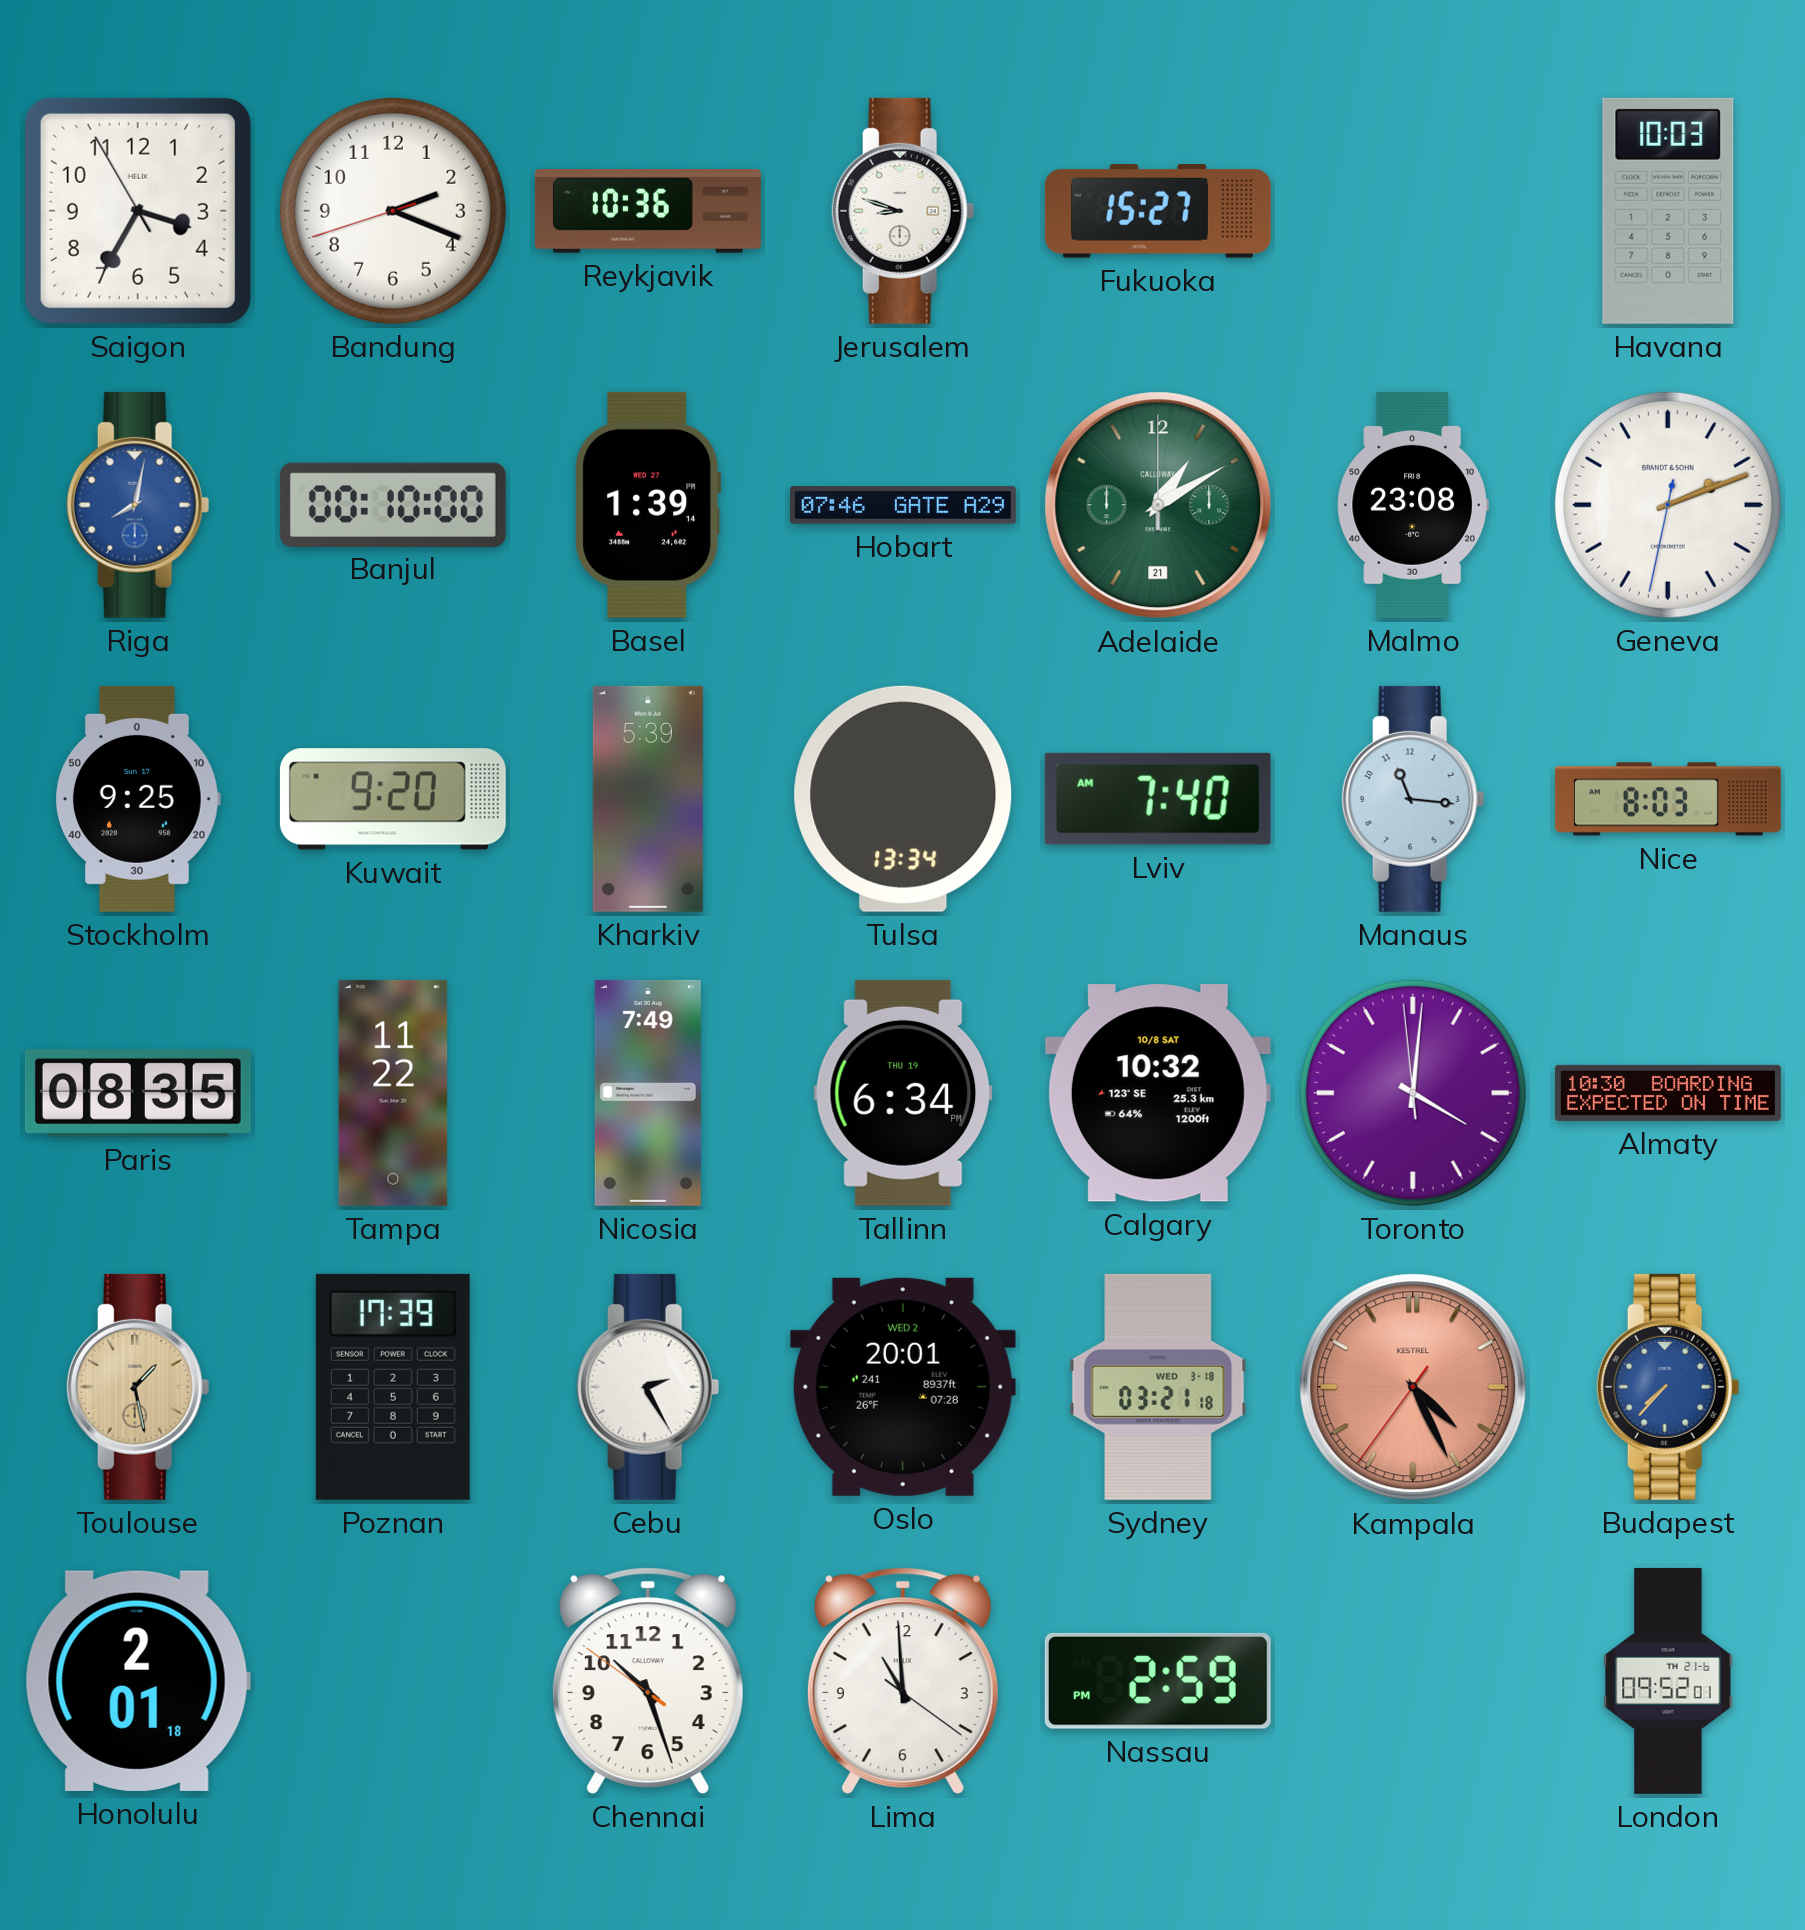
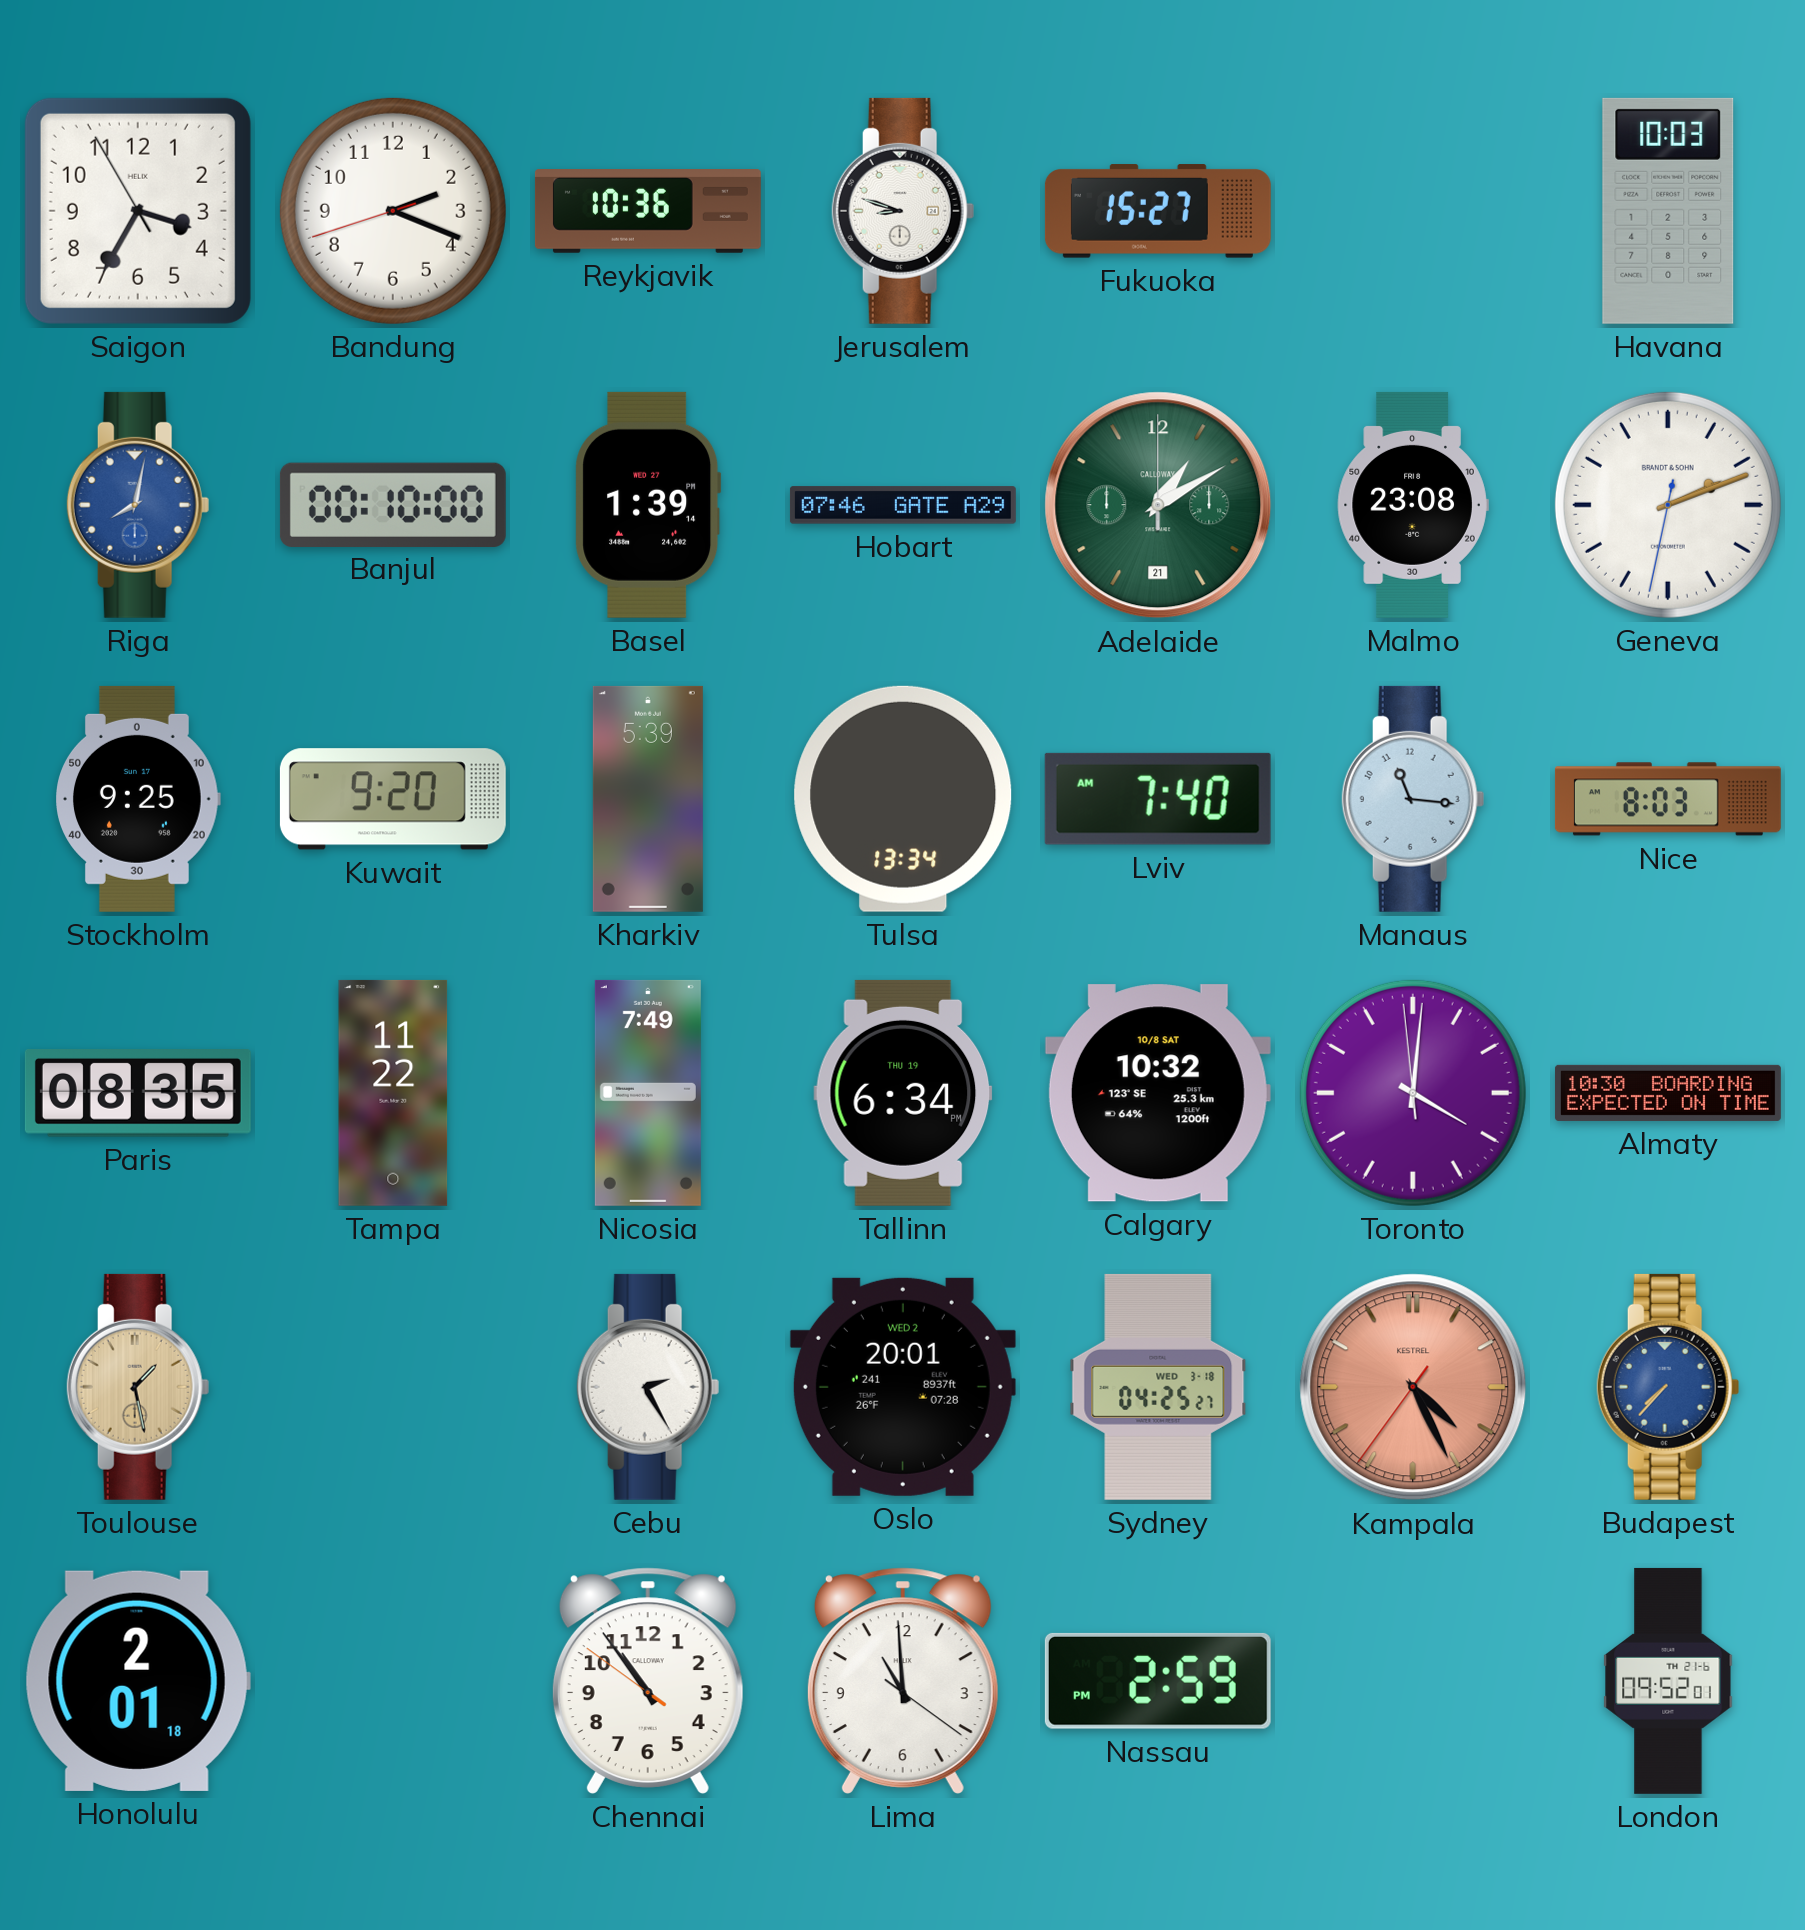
Poznan: 17:39 -> none (393, 1387)
Sydney: 03:21 -> 04:25 (1158, 1387)
Chennai: 10:26 -> 10:53 (648, 1681)
